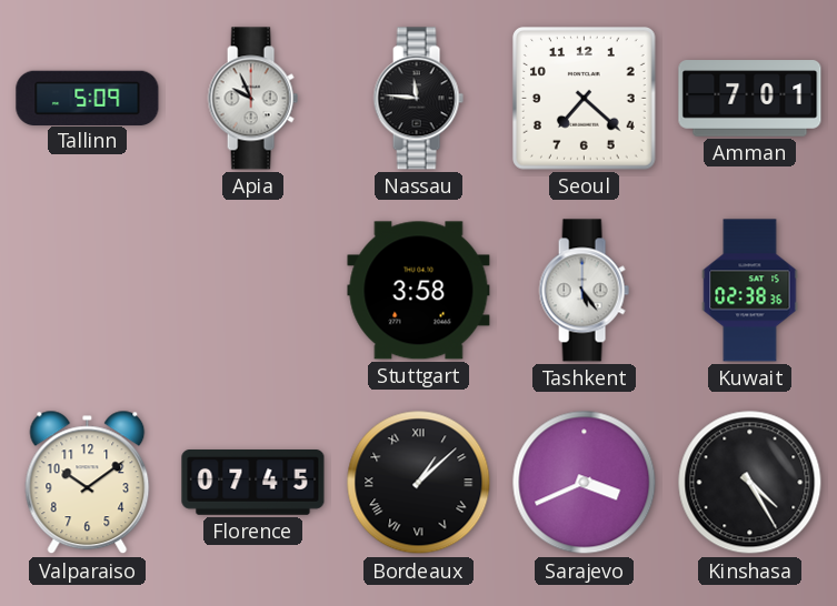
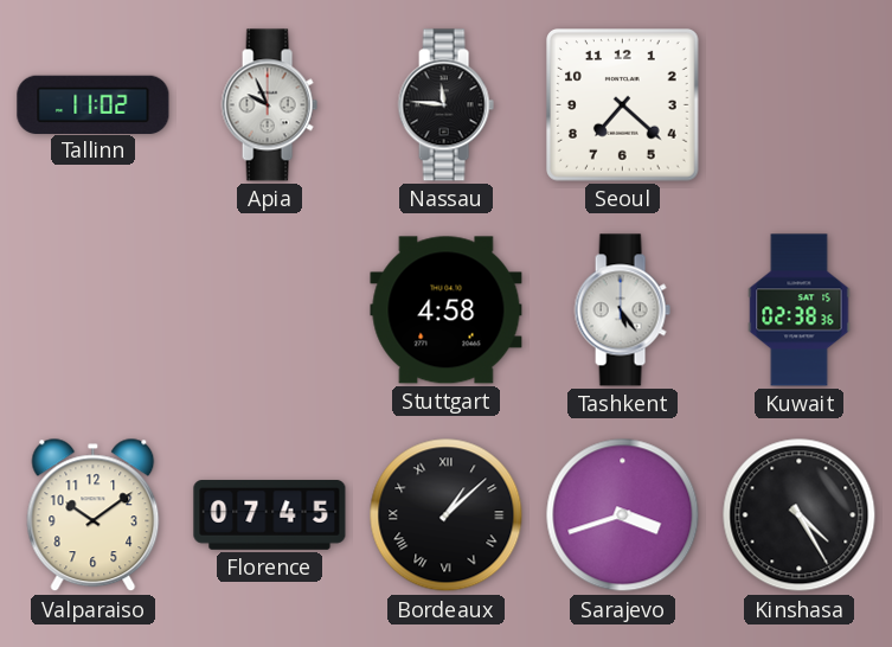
Tallinn: 5:09 -> 11:02 (94, 104)
Amman: 7:01 -> none (750, 99)
Stuttgart: 3:58 -> 4:58 (447, 310)
Sarajevo: 3:41 -> 3:42 (623, 515)
